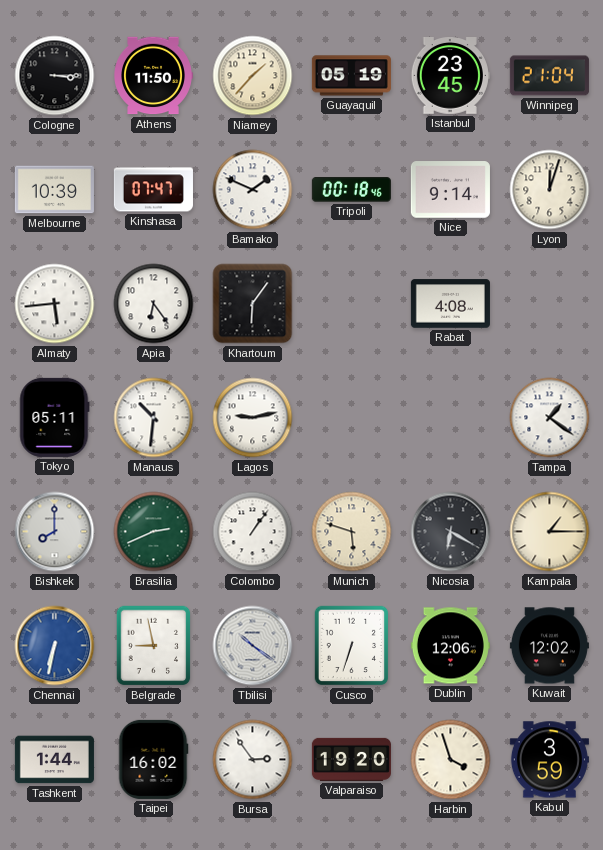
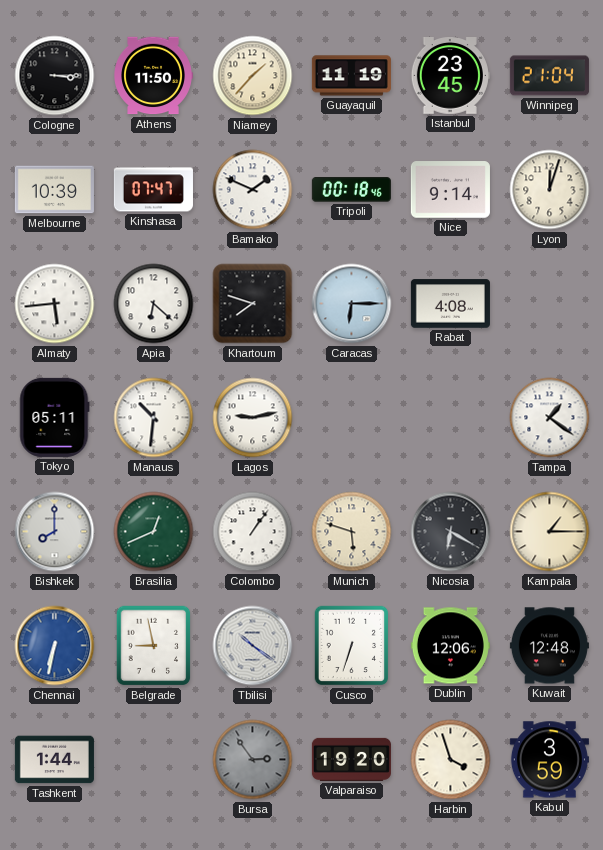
Guayaquil: 05:19 -> 11:19 (351, 76)
Apia: 6:24 -> 6:22 (154, 304)
Khartoum: 6:06 -> 7:48 (253, 304)
Caracas: none -> 6:15 (352, 304)
Brasilia: 2:41 -> 12:41 (154, 532)
Kuwait: 12:02 -> 12:48 (549, 646)
Taipei: 16:02 -> none (153, 759)
Bursa dial: white -> grey (253, 760)
